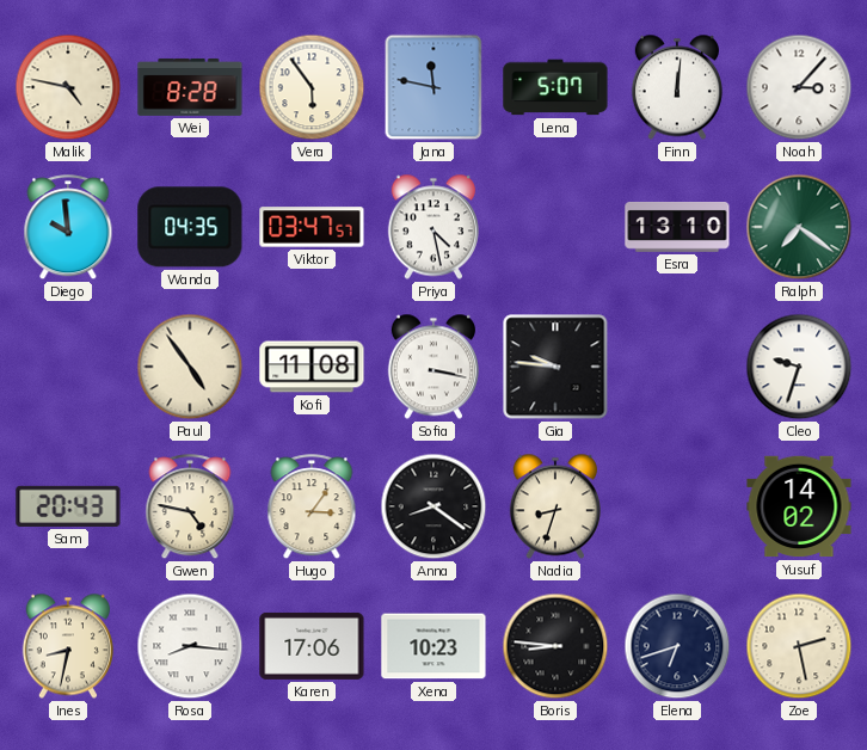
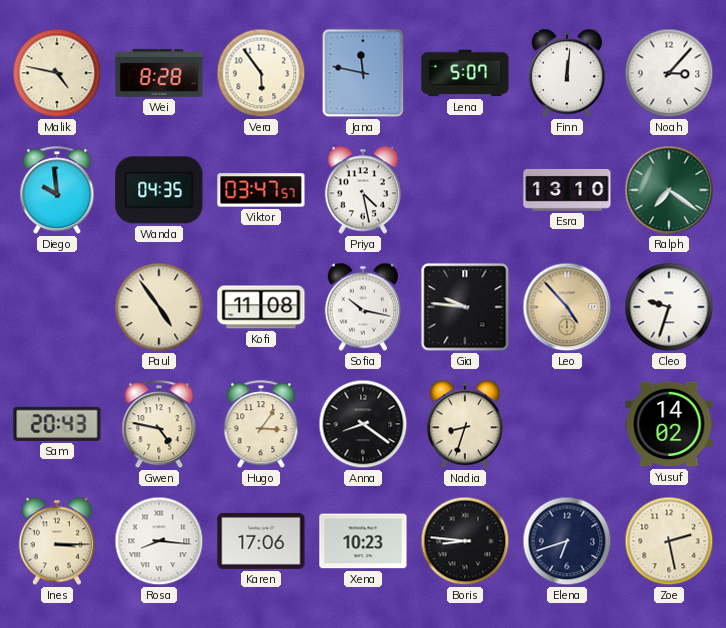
Sofia: 3:17 -> 10:17 (363, 307)
Leo: none -> 4:53 (567, 307)
Ines: 8:32 -> 3:15 (57, 541)
